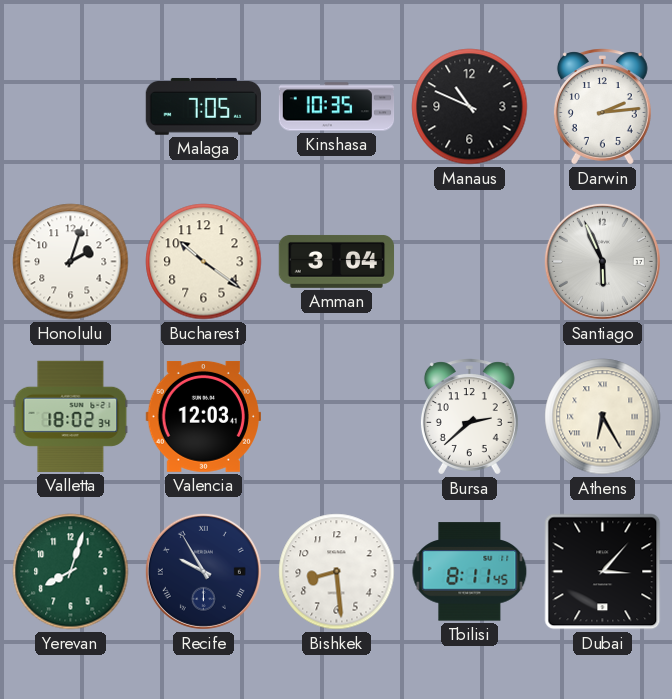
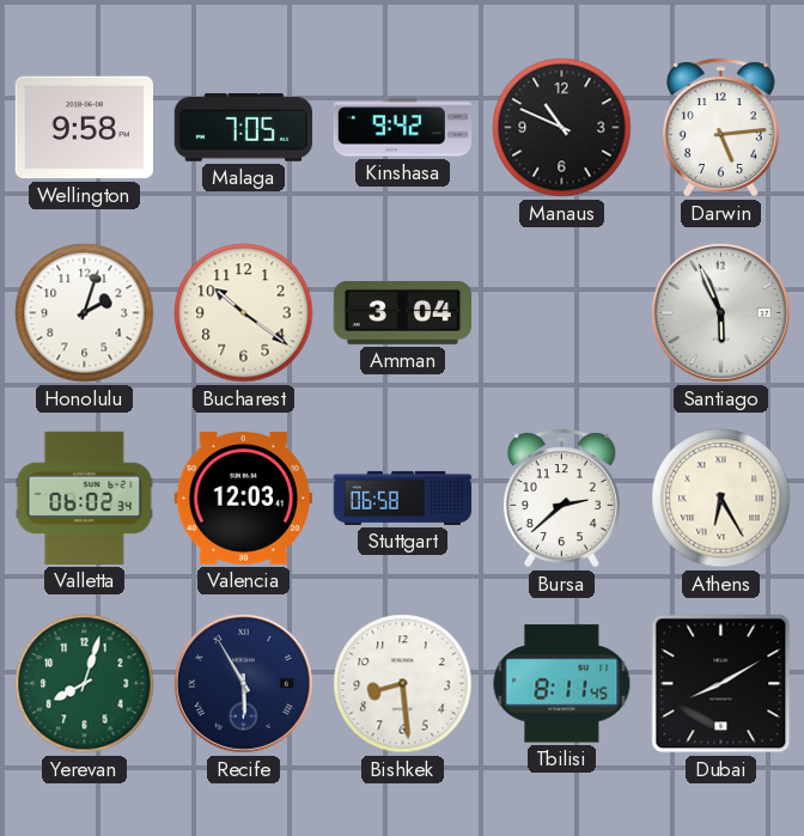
Wellington: none -> 9:58 (84, 128)
Kinshasa: 10:35 -> 9:42 (403, 128)
Darwin: 2:14 -> 5:14 (720, 128)
Valletta: 18:02 -> 06:02 (85, 498)
Stuttgart: none -> 06:58 (403, 498)
Recife: 9:55 -> 5:55 (243, 683)
Dubai: 3:07 -> 8:10 (721, 684)
